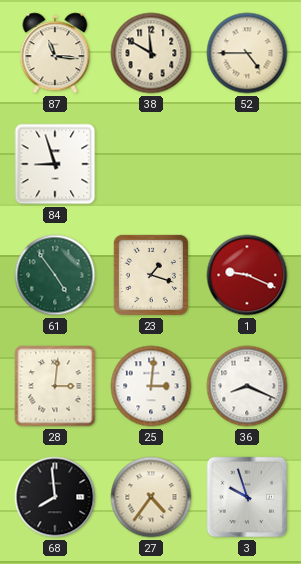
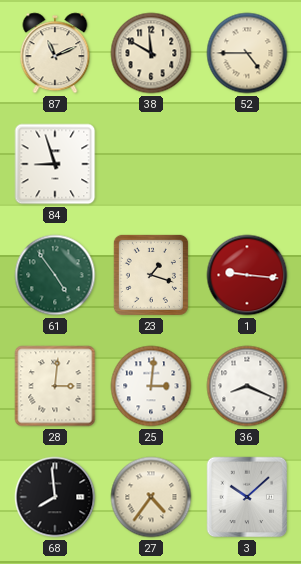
87: 11:16 -> 11:11 (55, 53)
1: 9:19 -> 9:16 (247, 275)
3: 9:57 -> 10:08 (247, 497)
